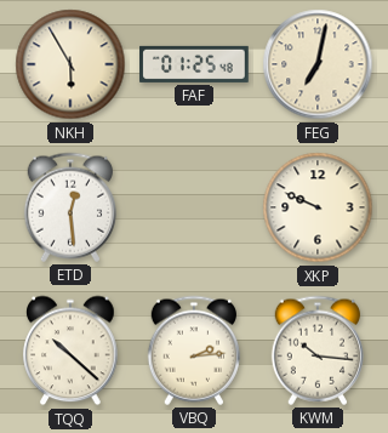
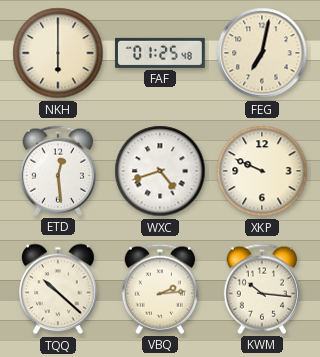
NKH: 5:55 -> 6:00 (58, 53)
WXC: none -> 4:42 (160, 171)
